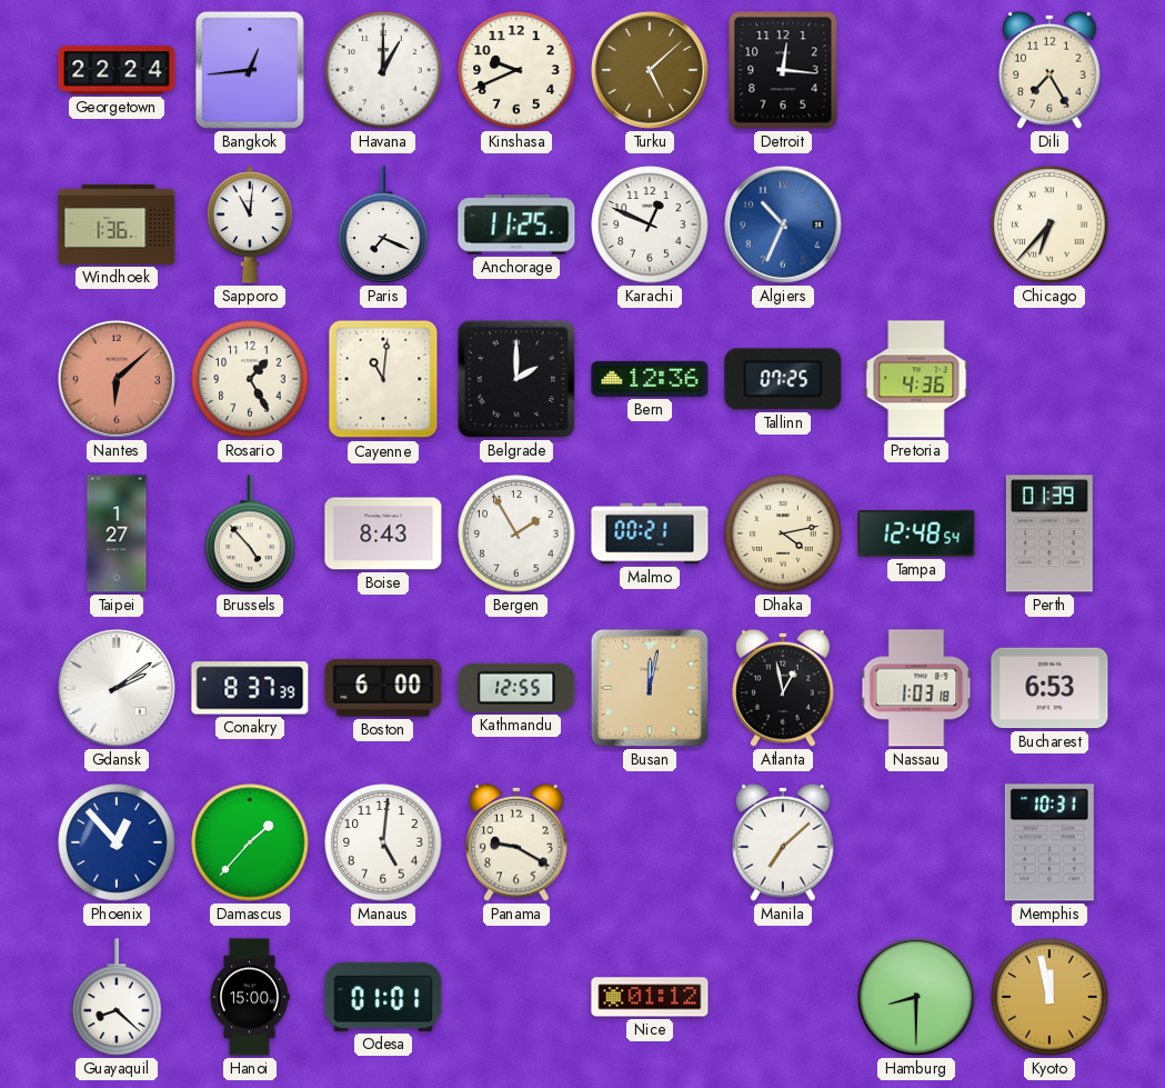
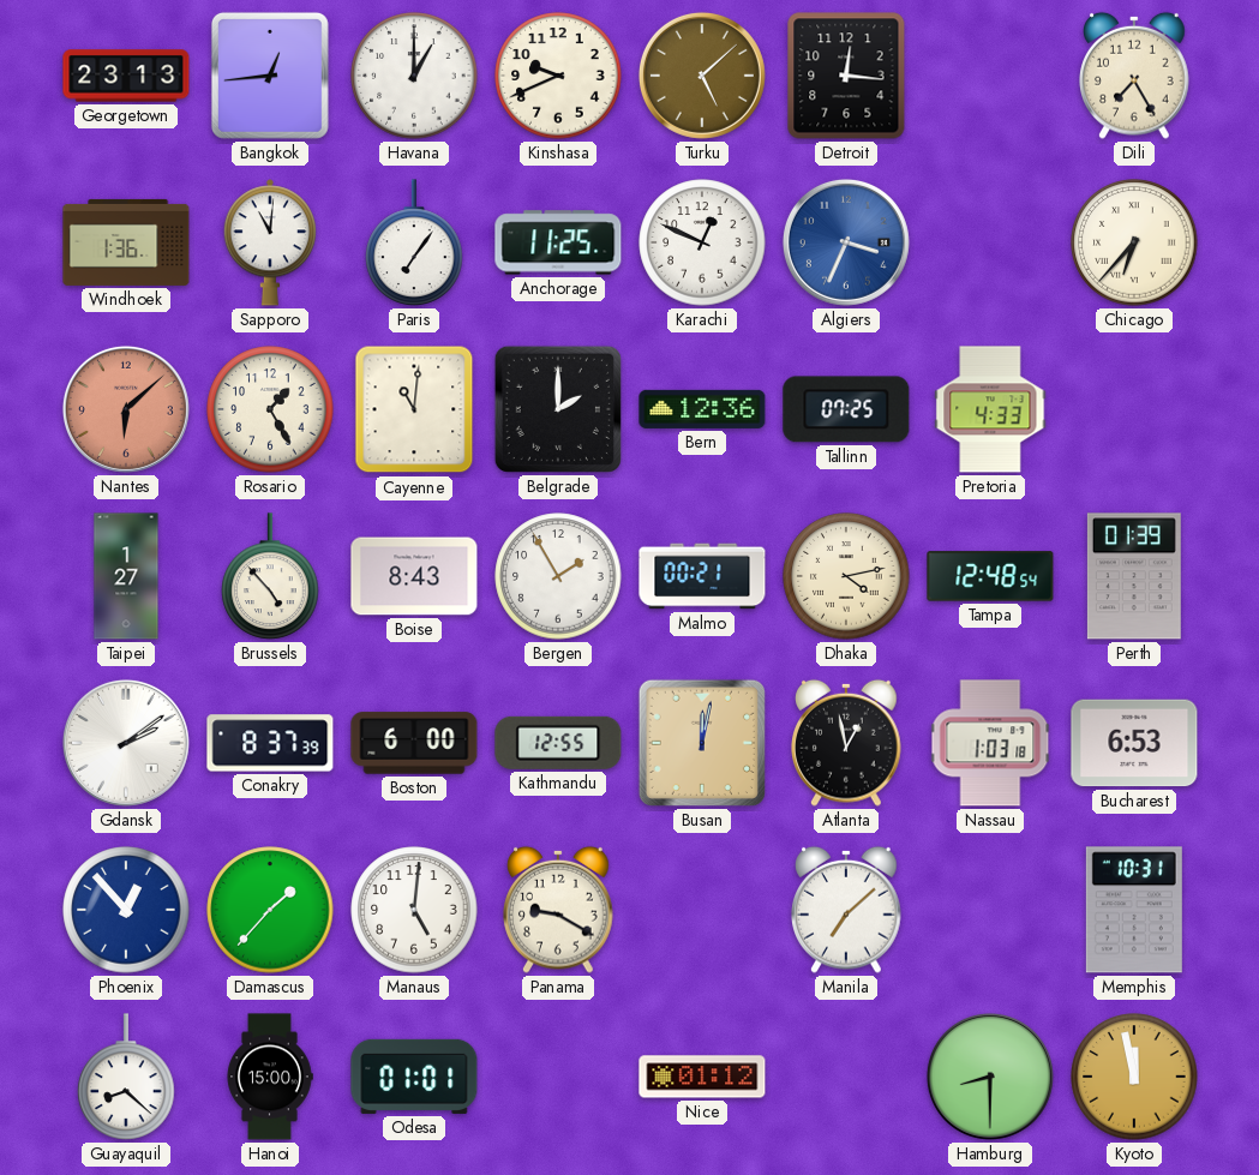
Georgetown: 22:24 -> 23:13 (126, 76)
Paris: 7:19 -> 7:06 (414, 242)
Algiers: 10:34 -> 3:34 (846, 242)
Pretoria: 4:36 -> 4:33 (990, 409)
